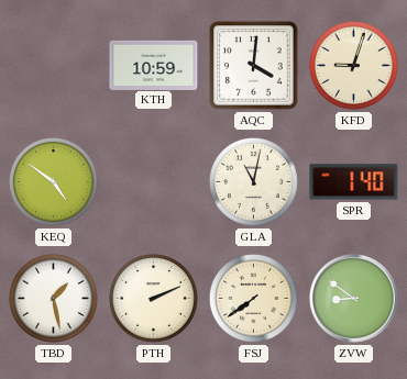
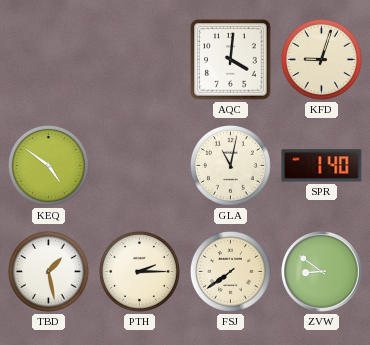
KTH: 10:59 -> none (154, 65)
PTH: 2:11 -> 2:15 (139, 271)
